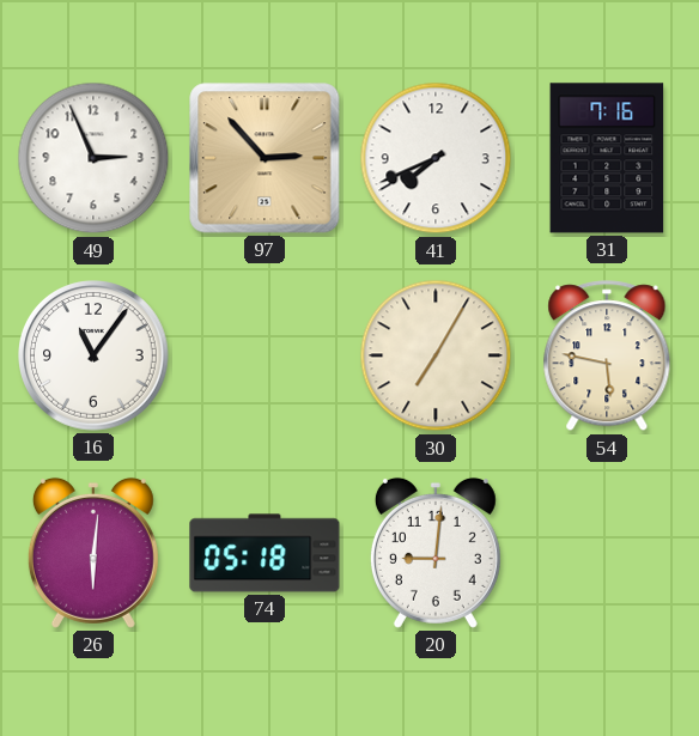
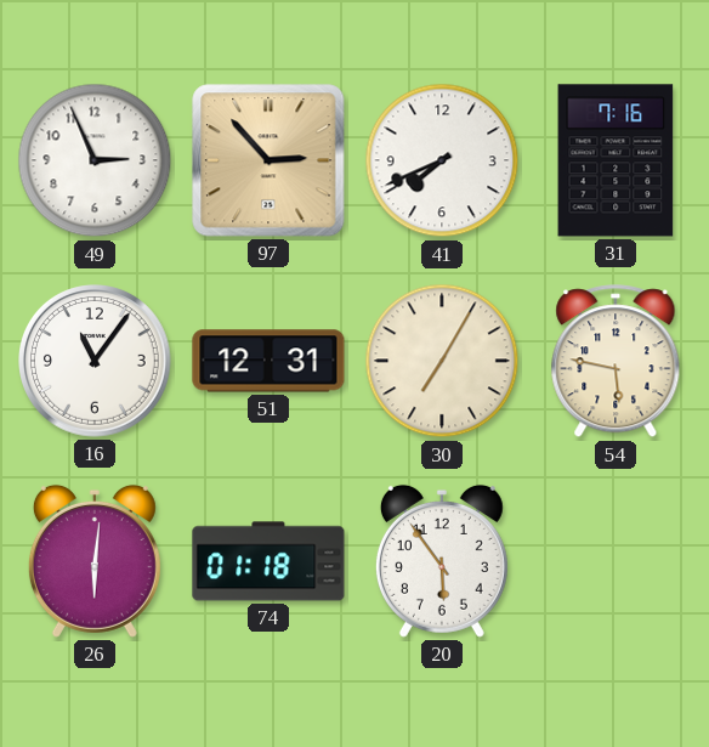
51: none -> 12:31 (268, 361)
74: 05:18 -> 01:18 (268, 561)
20: 9:01 -> 5:54 (442, 561)
